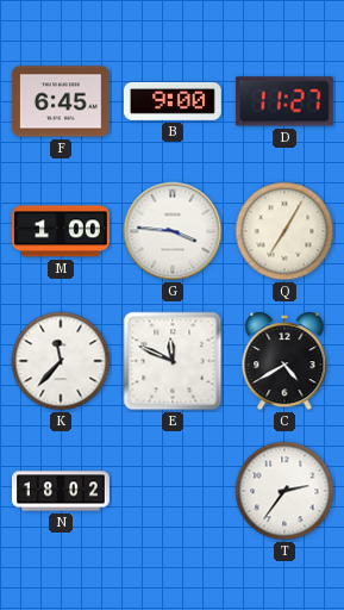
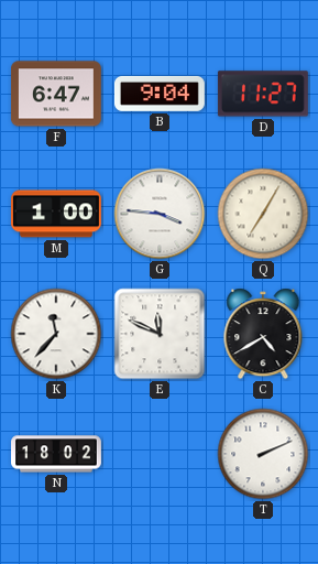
F: 6:45 -> 6:47 (56, 94)
B: 9:00 -> 9:04 (160, 94)
T: 2:36 -> 2:11 (263, 454)
